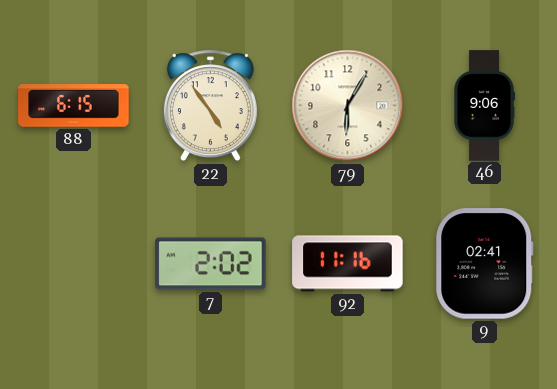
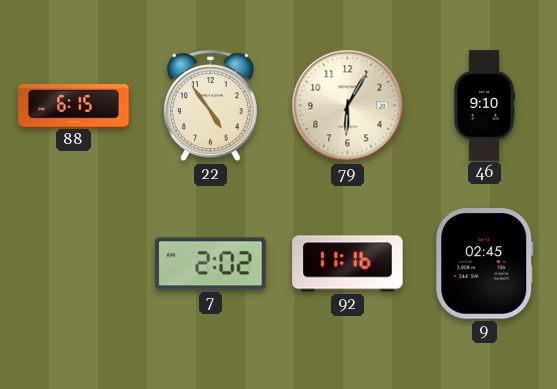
46: 9:06 -> 9:10 (485, 106)
9: 02:41 -> 02:45 (485, 264)
